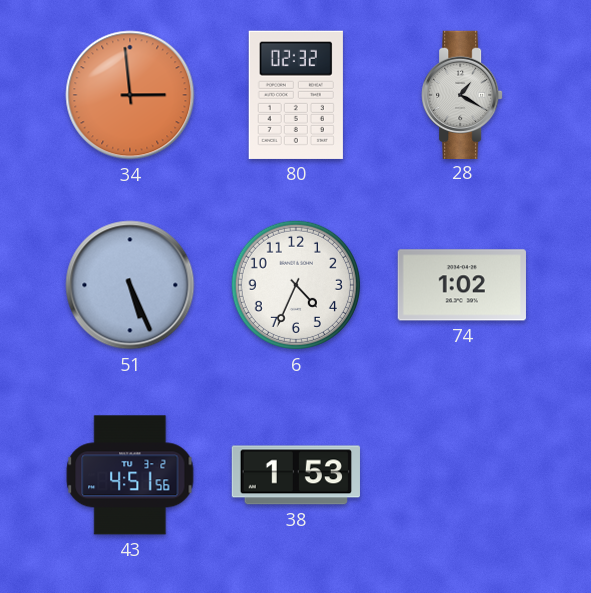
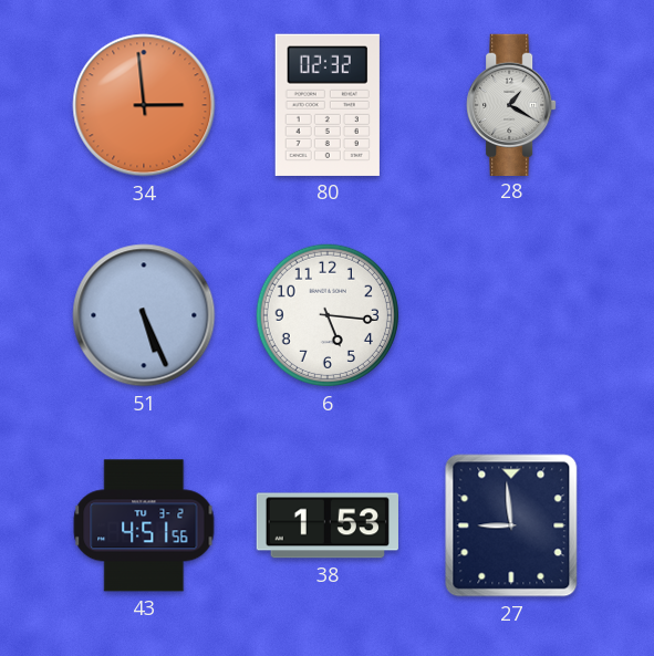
6: 4:34 -> 5:16 (328, 315)
74: 1:02 -> none (462, 285)
27: none -> 8:59 (511, 525)
